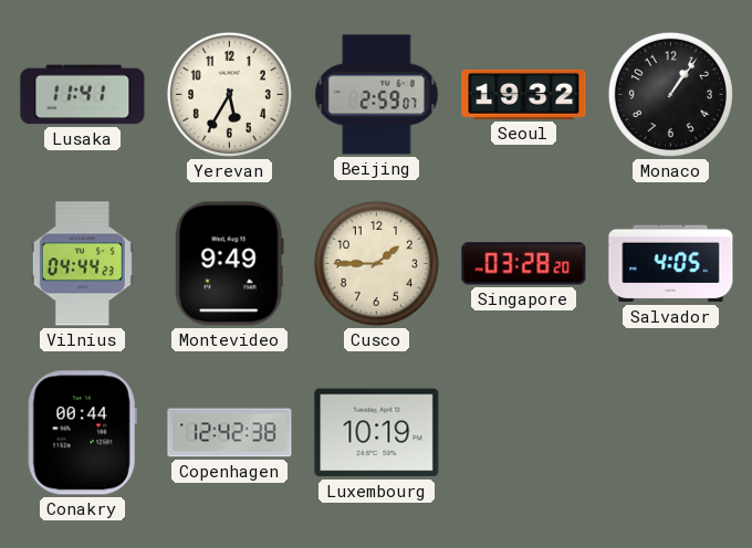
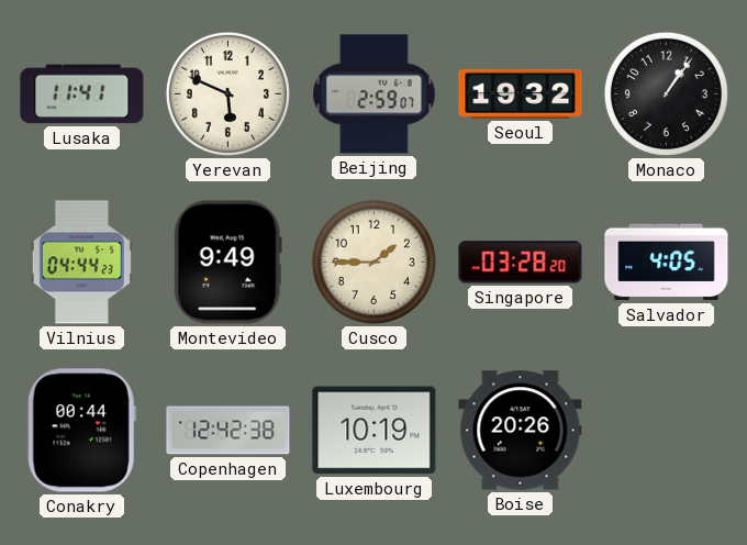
Yerevan: 5:35 -> 5:49 (227, 93)
Boise: none -> 20:26 (521, 431)
